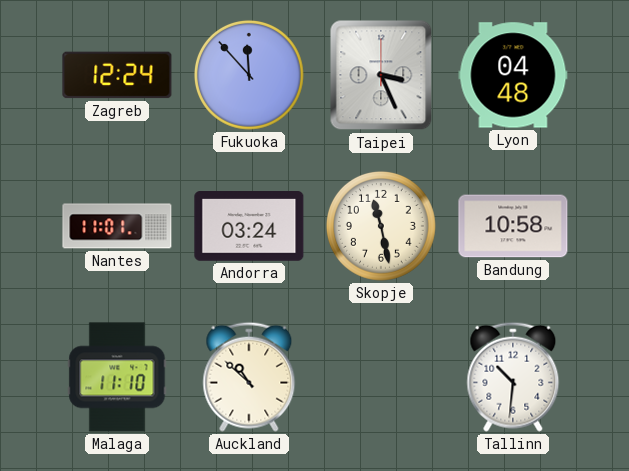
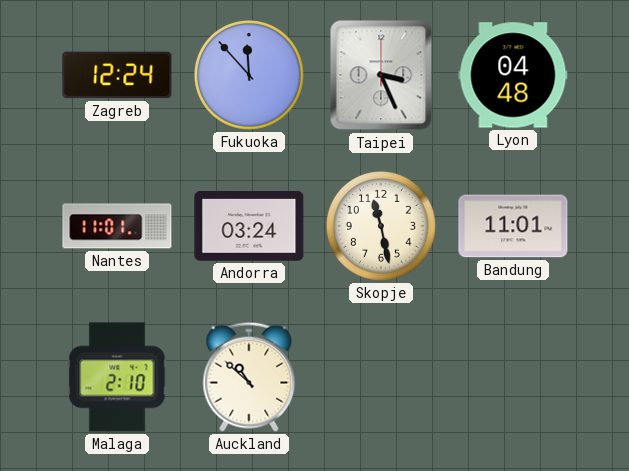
Bandung: 10:58 -> 11:01 (513, 226)
Malaga: 11:10 -> 2:10 (117, 377)
Tallinn: 10:31 -> none (513, 377)
